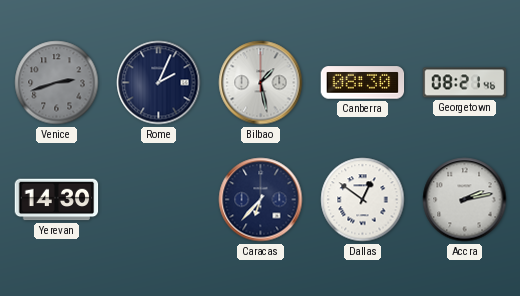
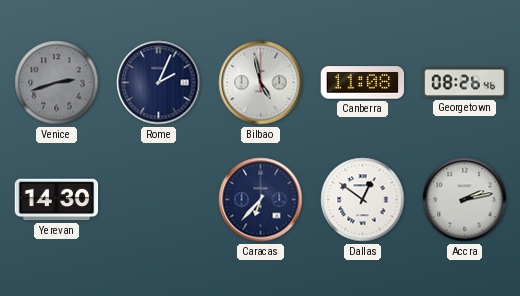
Bilbao: 1:28 -> 4:58 (261, 83)
Canberra: 08:30 -> 11:08 (363, 83)
Georgetown: 08:21 -> 08:26 (465, 83)
